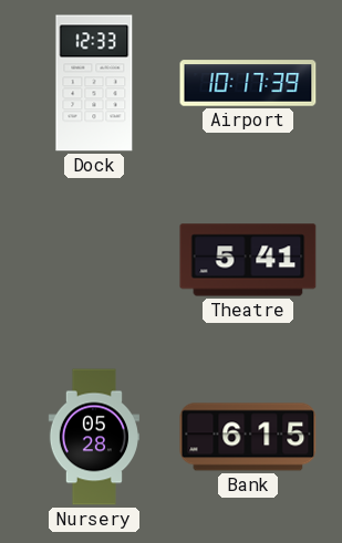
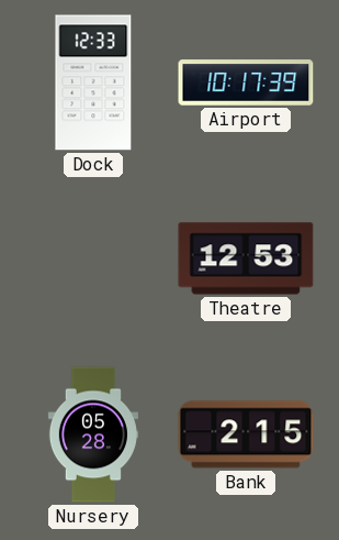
Theatre: 5:41 -> 12:53 (246, 258)
Bank: 6:15 -> 2:15 (246, 434)
